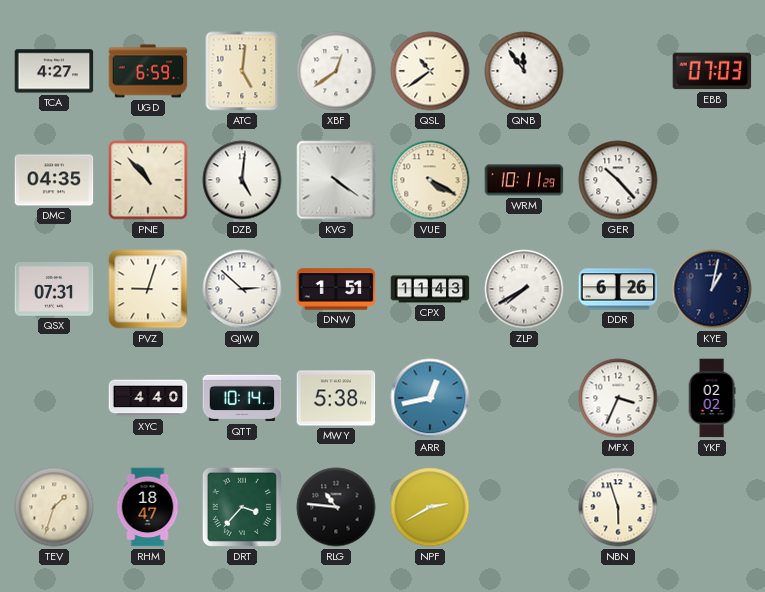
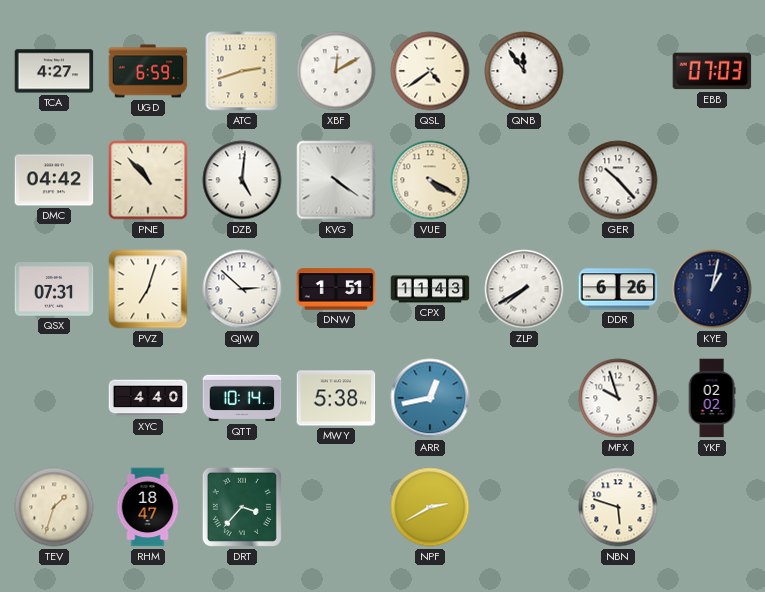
ATC: 5:01 -> 2:42 (242, 71)
XBF: 12:39 -> 12:10 (336, 71)
QSL: 10:39 -> 4:39 (430, 71)
DMC: 04:35 -> 04:42 (54, 180)
WRM: 10:11 -> none (524, 180)
PVZ: 9:03 -> 7:03 (148, 289)
MFX: 3:34 -> 9:57 (618, 398)
RLG: 10:46 -> none (336, 507)
NBN: 5:57 -> 5:48 (618, 507)
